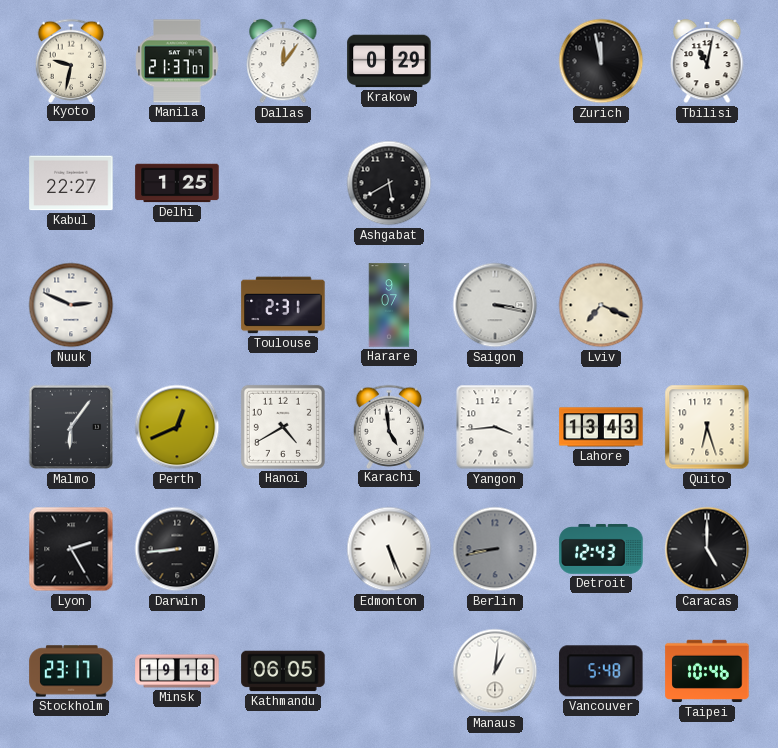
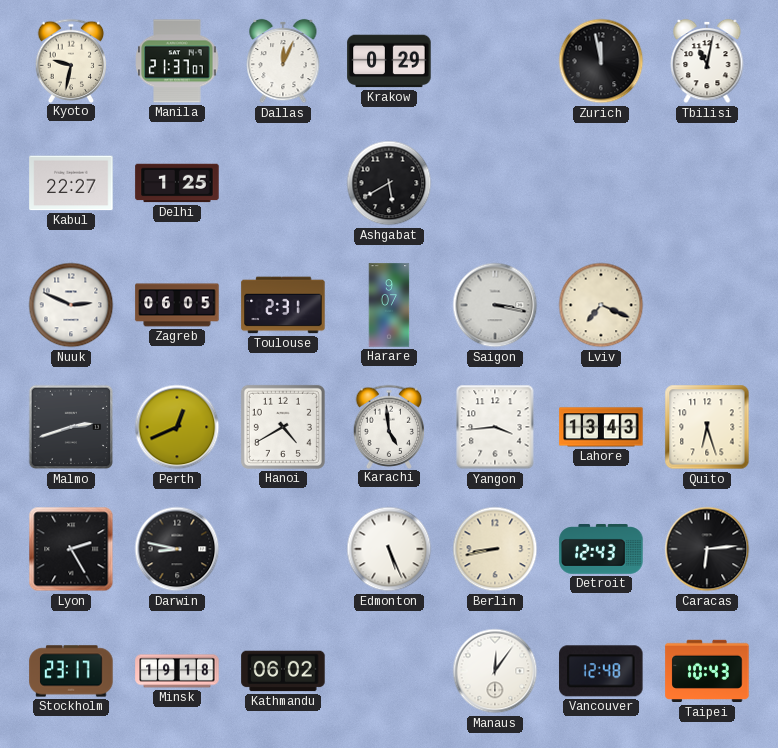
Dallas: 12:06 -> 12:04 (283, 61)
Zagreb: none -> 06:05 (177, 305)
Malmo: 6:06 -> 2:42 (71, 427)
Darwin: 8:44 -> 8:47 (177, 549)
Berlin dial: grey -> cream (495, 549)
Caracas: 5:00 -> 6:14 (707, 549)
Kathmandu: 06:05 -> 06:02 (283, 671)
Manaus: 1:01 -> 12:06 (495, 671)
Vancouver: 5:48 -> 12:48 (601, 671)
Taipei: 10:46 -> 10:43 (707, 671)
